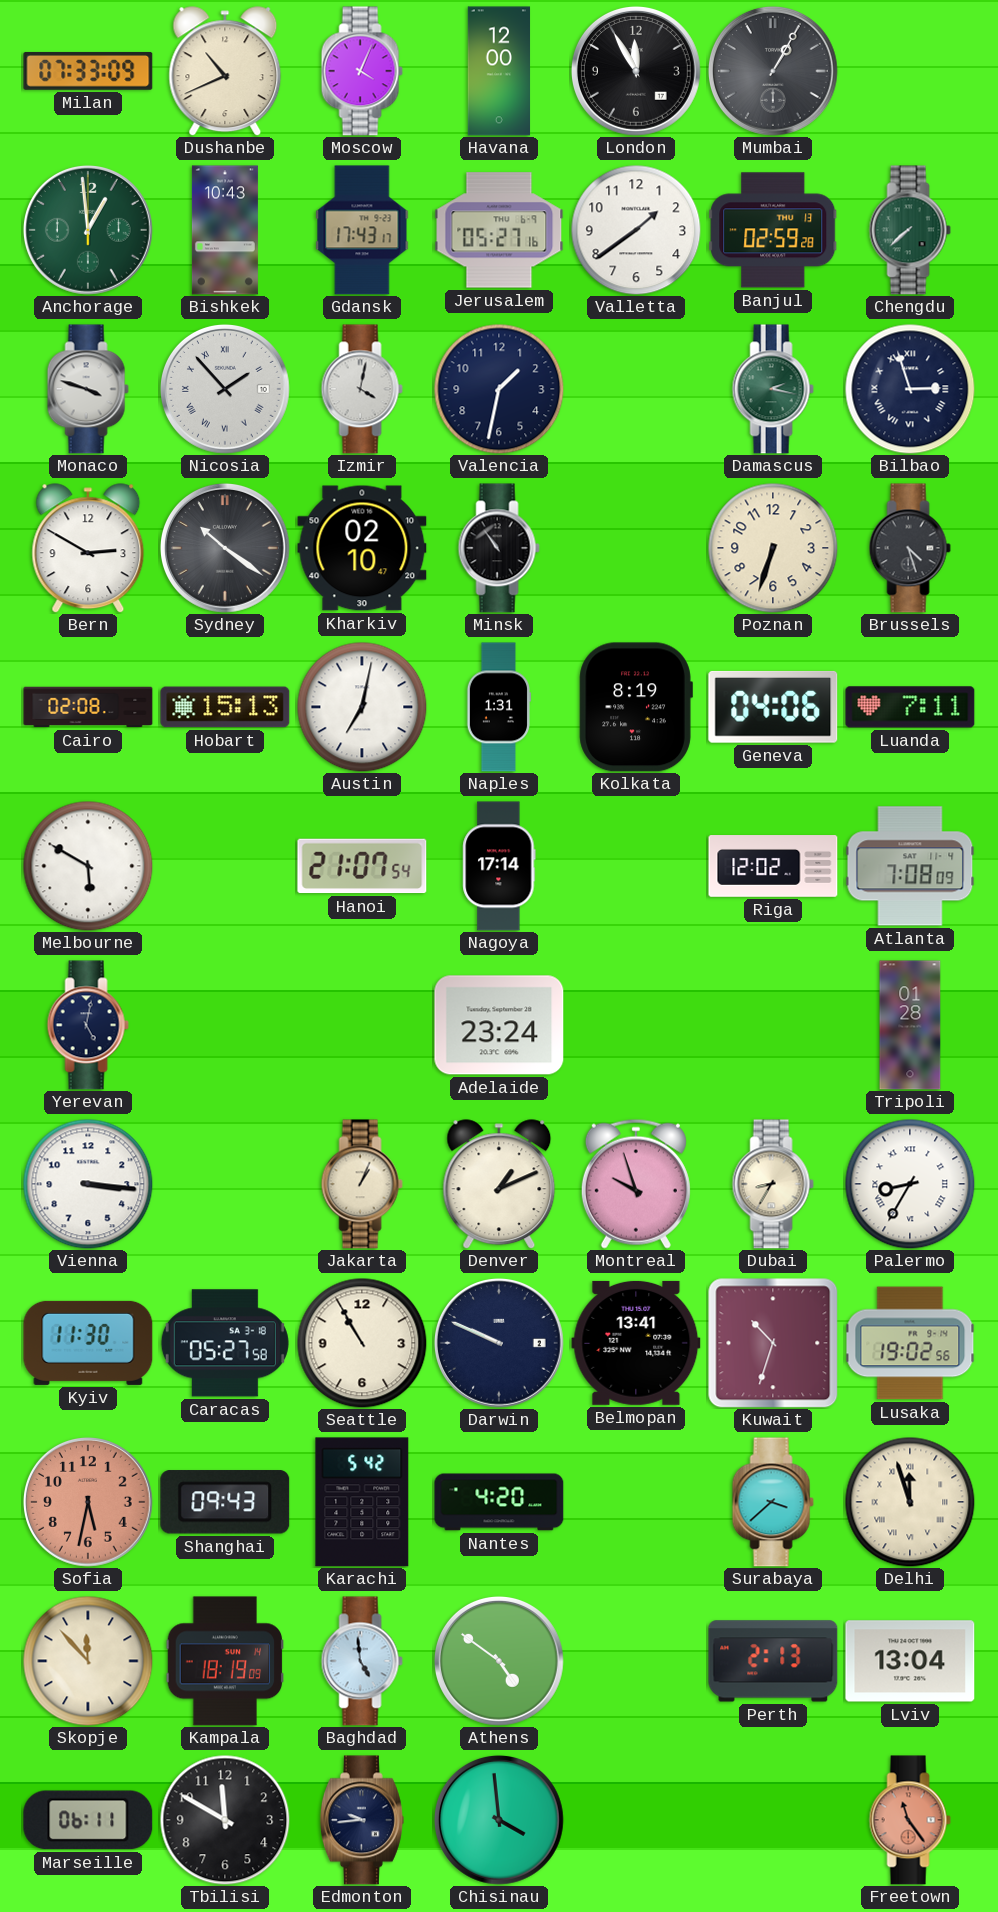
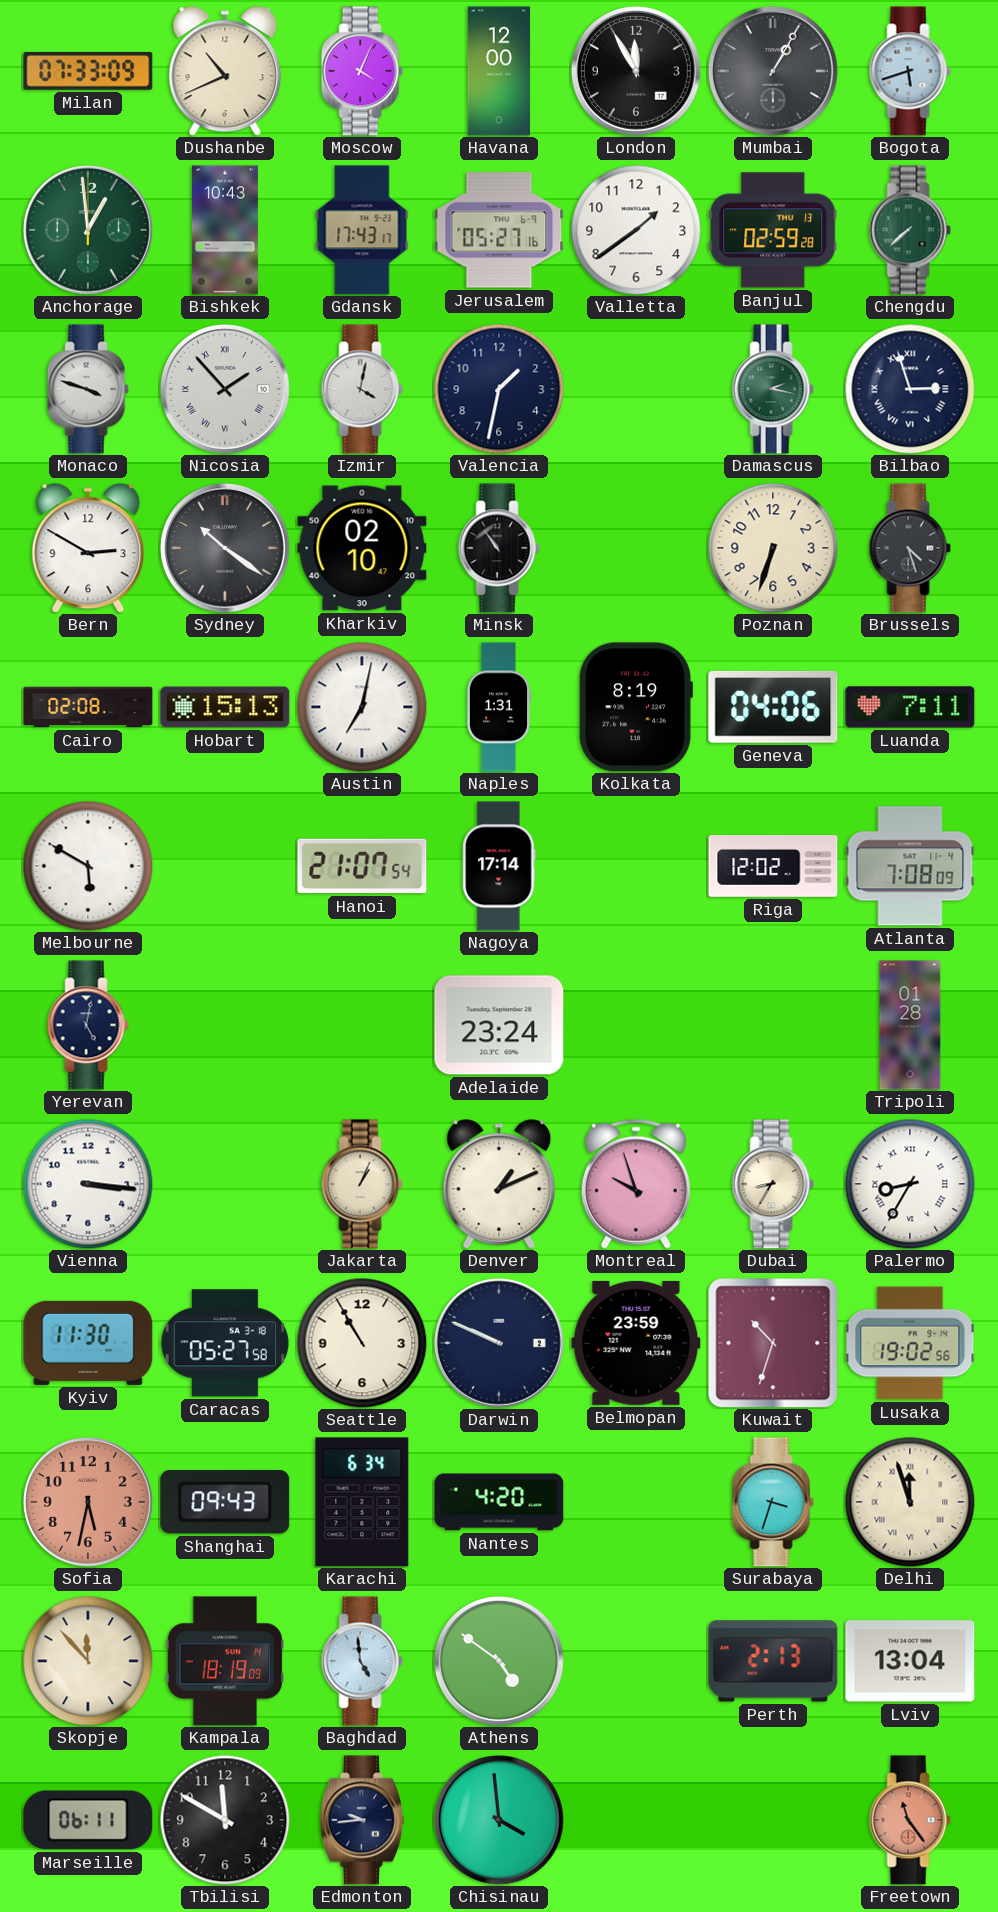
Bogota: none -> 5:42 (910, 71)
Belmopan: 13:41 -> 23:59 (636, 1343)
Karachi: 5:42 -> 6:34 (362, 1502)
Surabaya: 3:38 -> 3:33 (773, 1502)
